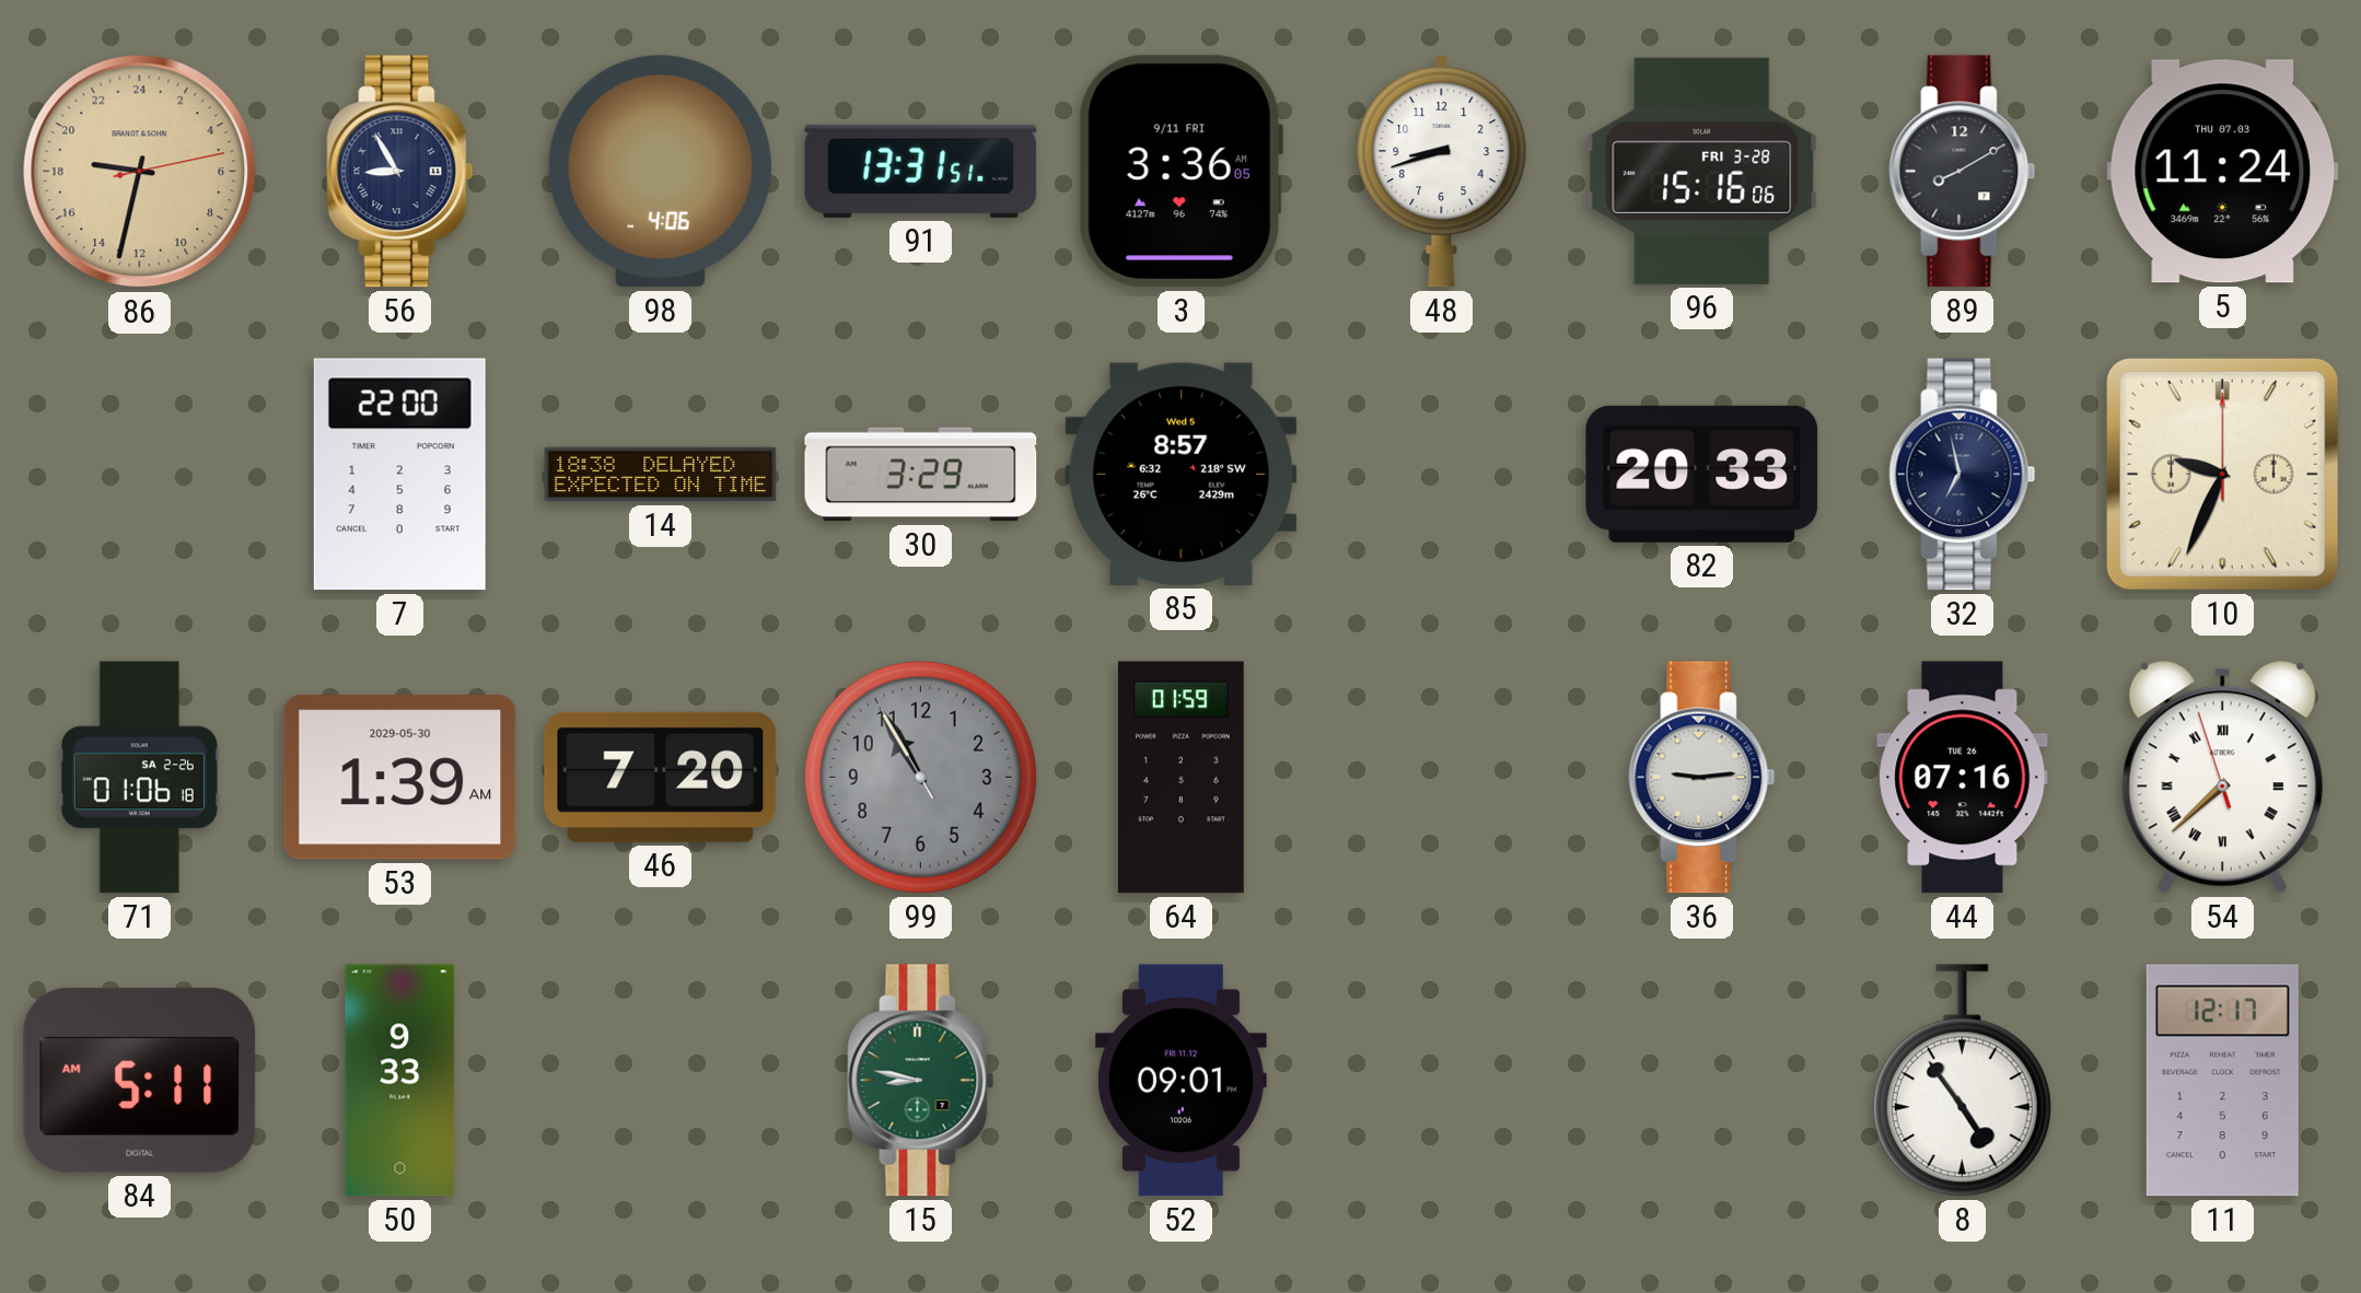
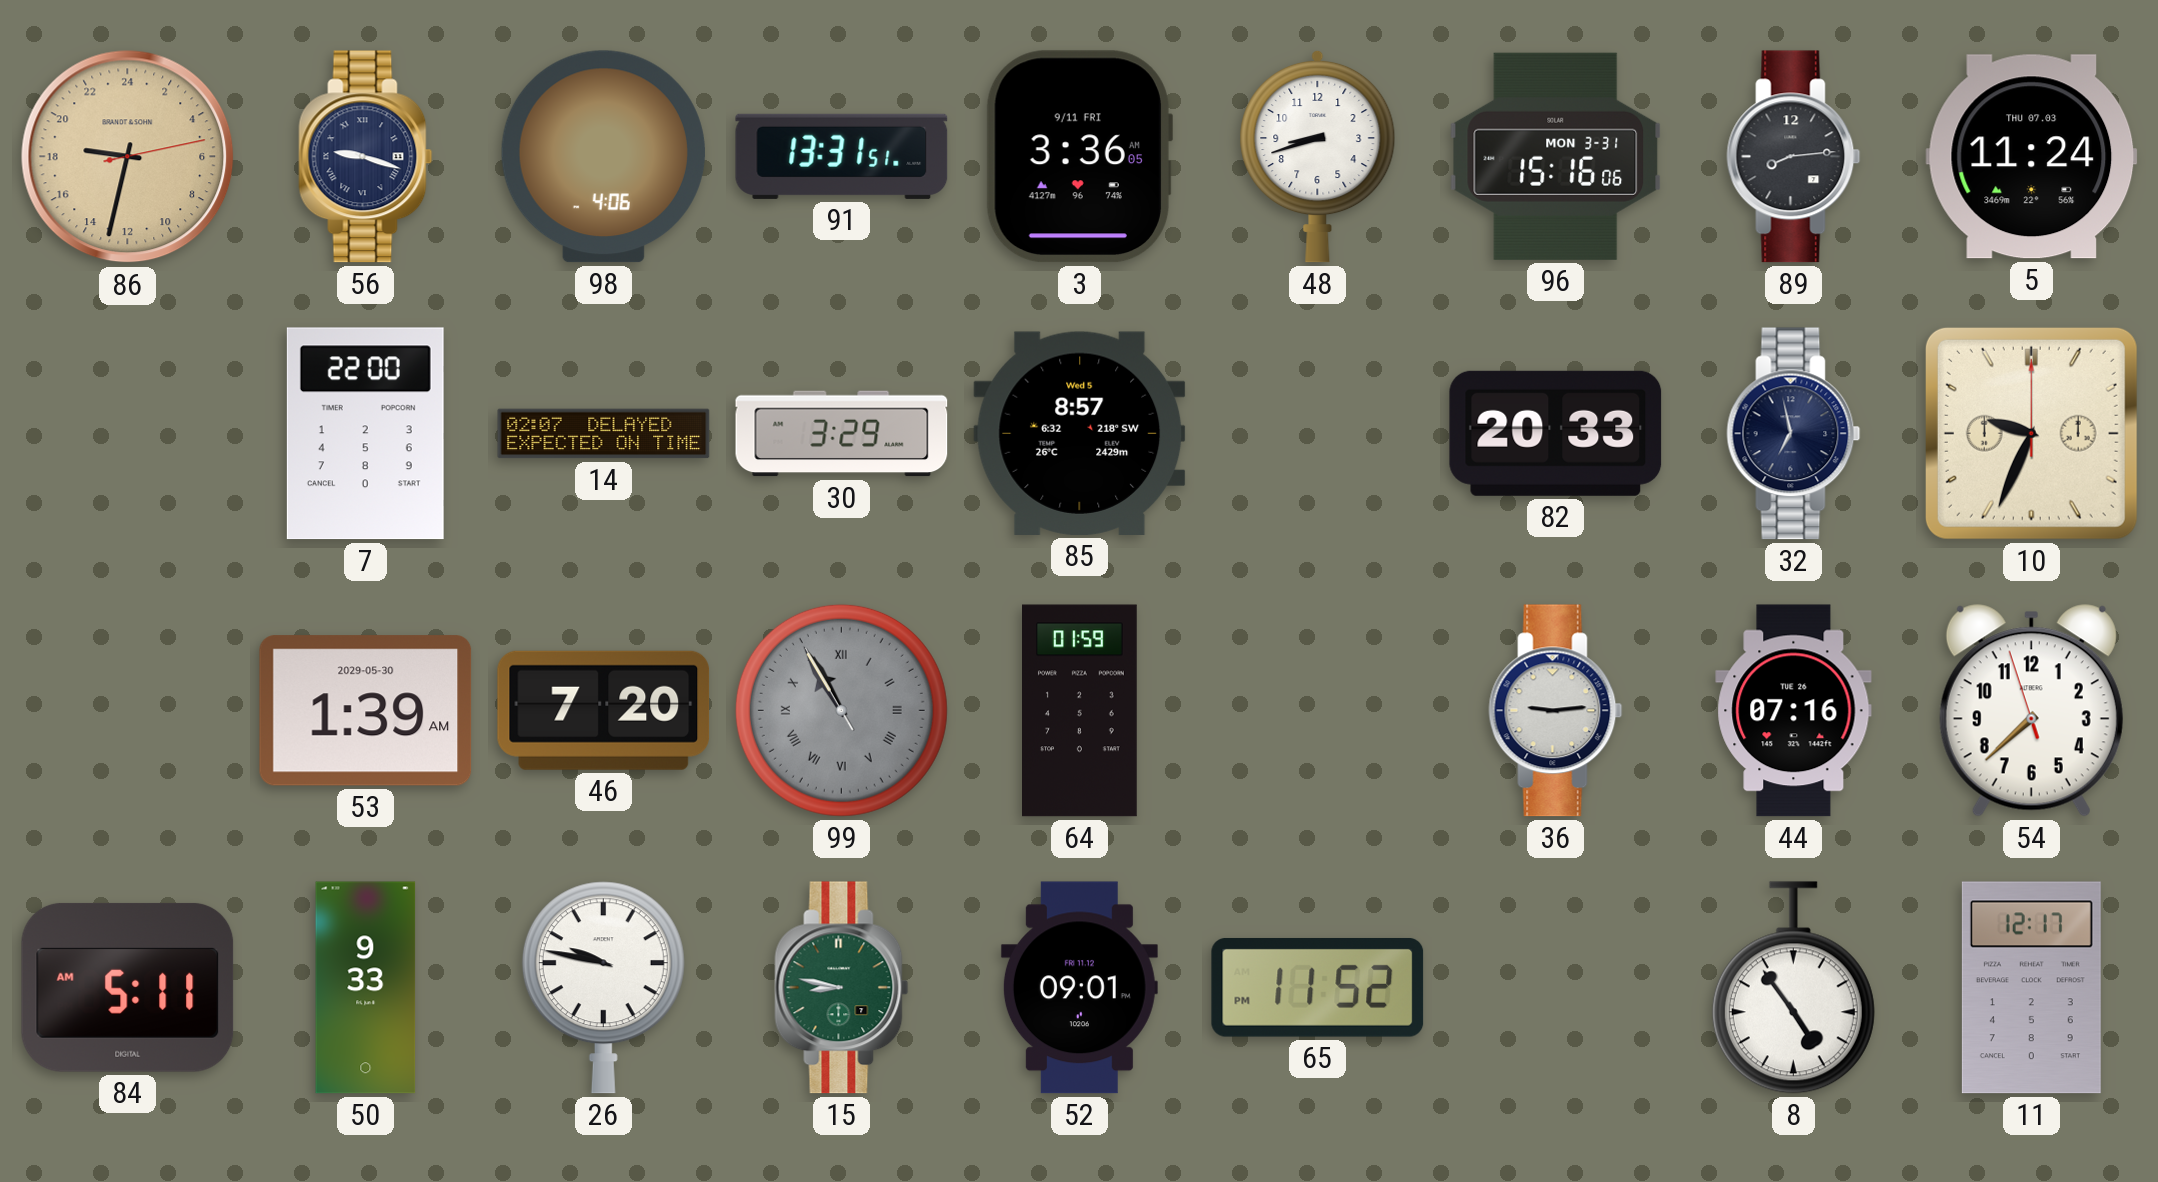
56: 8:55 -> 9:18 (366, 157)
96 date: FRI 3-28 -> MON 3-31 (1556, 156)
89: 8:10 -> 8:14 (1794, 157)
14: 18:38 -> 02:07 (604, 434)
71: 01:06 -> none (139, 778)
99 numerals: Arabic -> Roman (841, 710)
54 numerals: Roman -> Arabic (2031, 711)
26: none -> 9:47 (603, 988)
65: none -> 11:52 (1318, 987)
